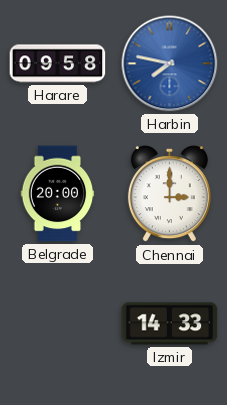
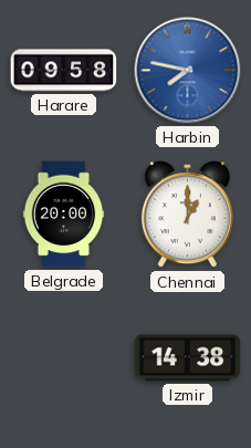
Chennai: 3:00 -> 1:00 (187, 215)
Izmir: 14:33 -> 14:38 (188, 358)
